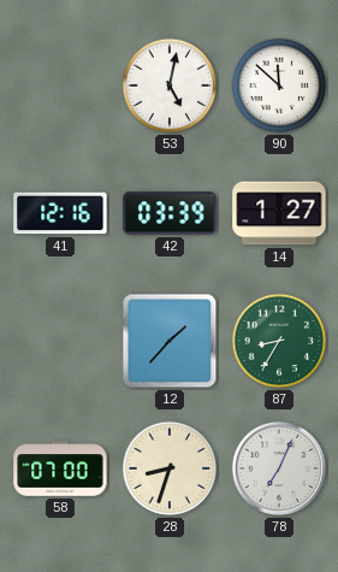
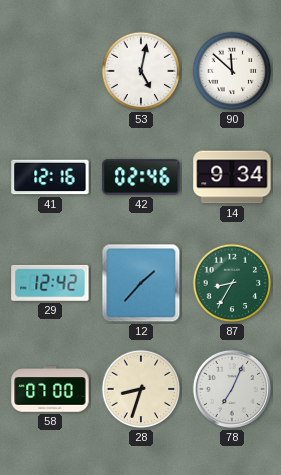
42: 03:39 -> 02:46 (141, 177)
14: 1:27 -> 9:34 (232, 177)
29: none -> 12:42 (50, 283)
